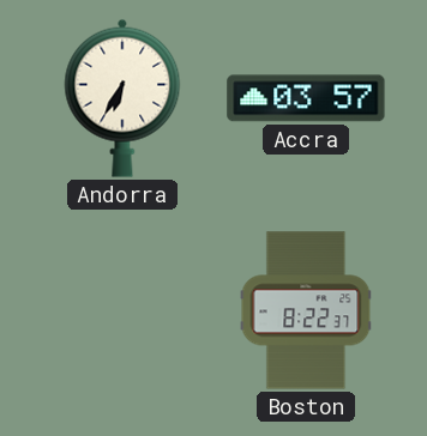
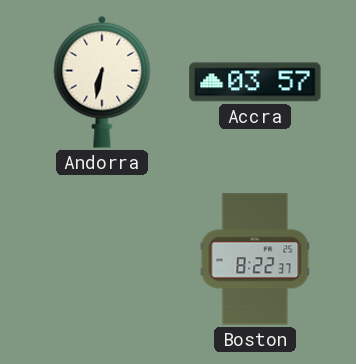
Andorra: 6:35 -> 6:32 (102, 82)
